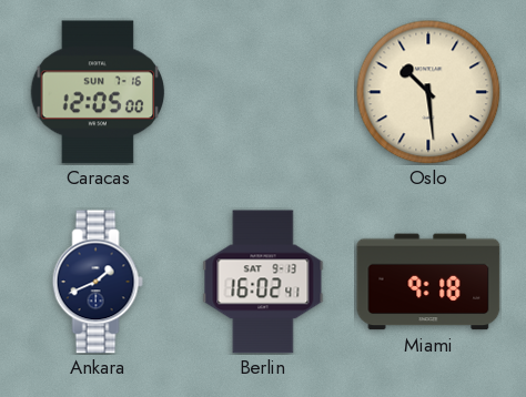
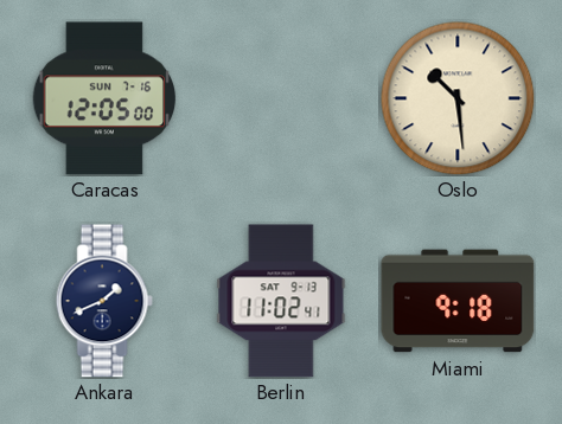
Berlin: 16:02 -> 11:02 (281, 301)
